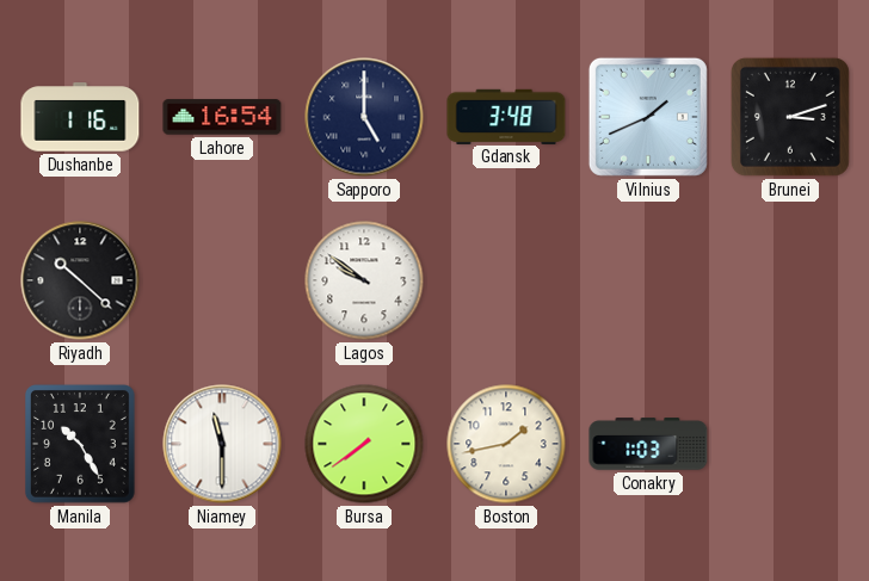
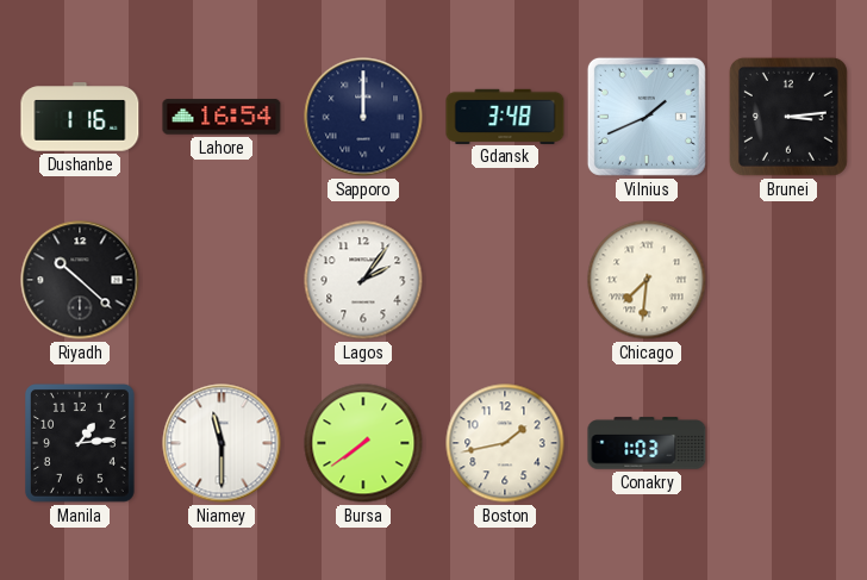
Sapporo: 5:00 -> 12:00 (363, 117)
Brunei: 3:12 -> 3:14 (788, 117)
Lagos: 9:51 -> 2:06 (363, 280)
Chicago: none -> 7:31 (647, 280)
Manila: 10:25 -> 1:14 (81, 444)
